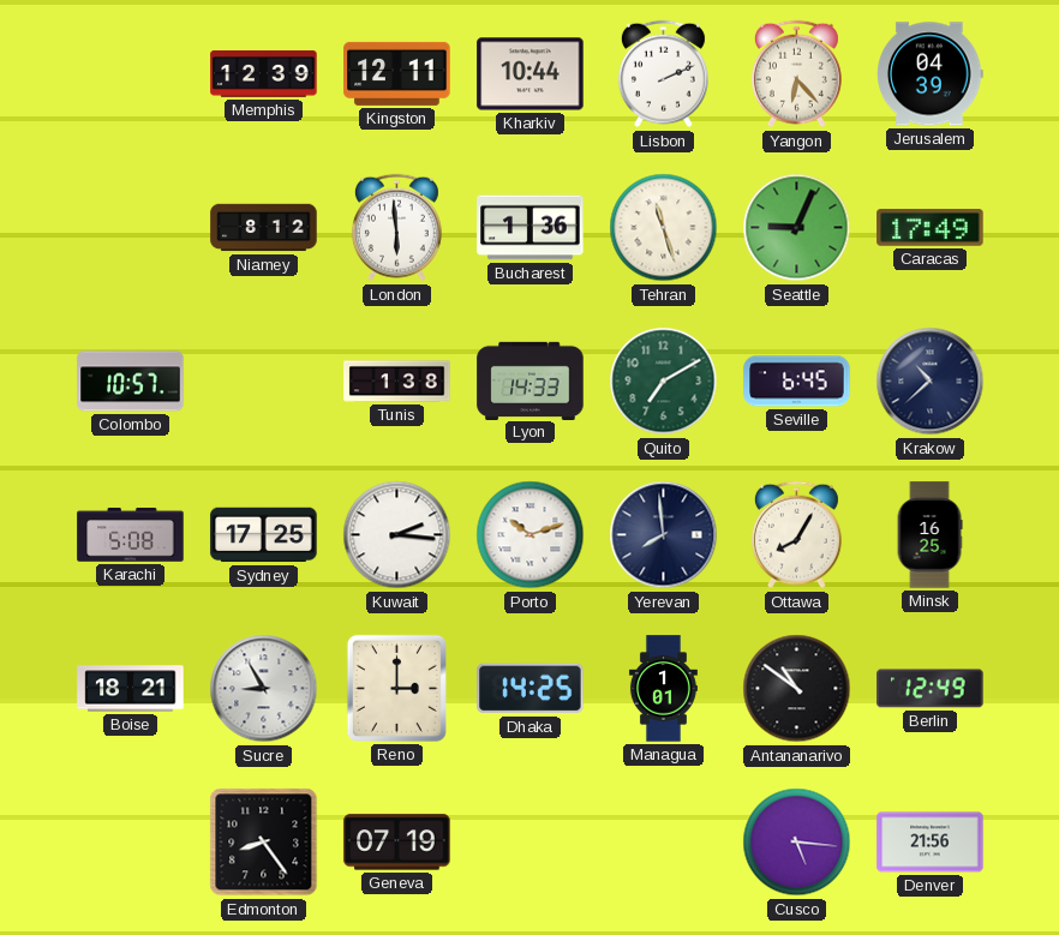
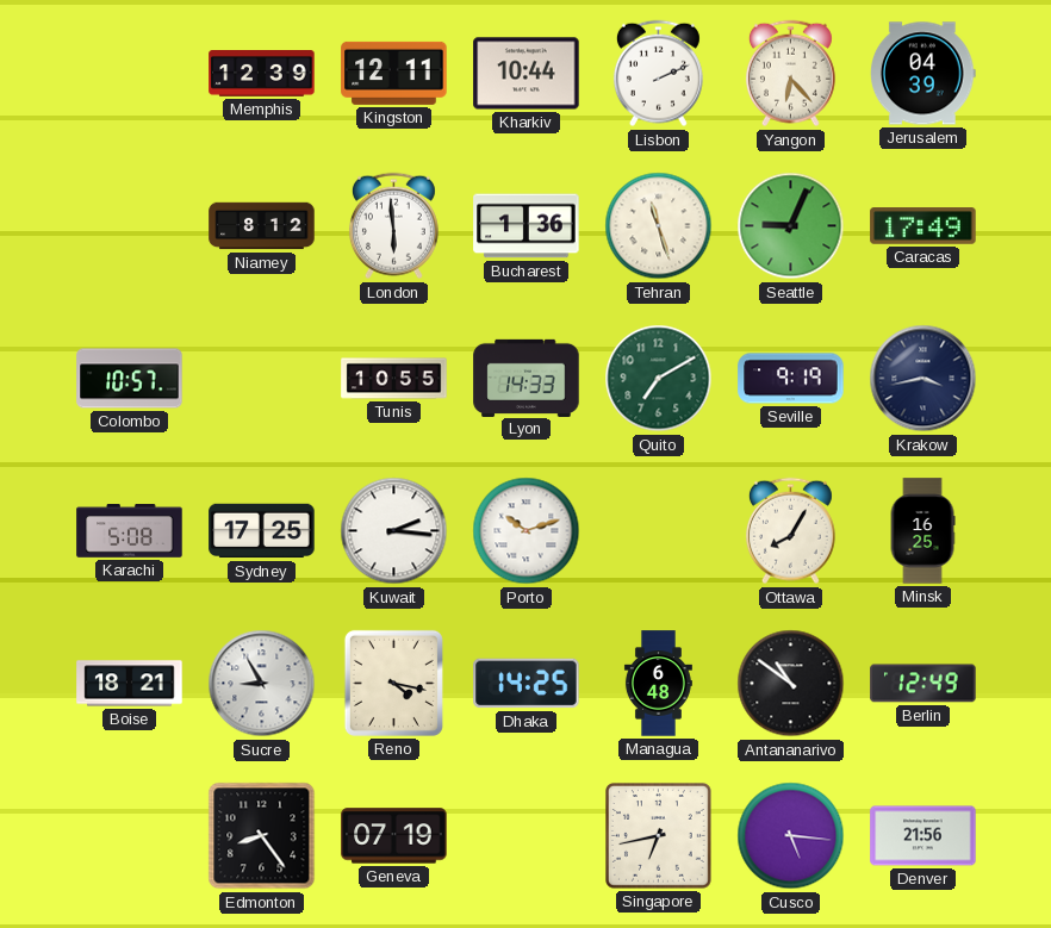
Tunis: 1:38 -> 10:55 (394, 379)
Seville: 6:45 -> 9:19 (791, 379)
Krakow: 10:38 -> 3:43 (923, 379)
Yerevan: 7:59 -> none (664, 535)
Reno: 3:00 -> 4:17 (393, 683)
Managua: 1:01 -> 6:48 (658, 684)
Singapore: none -> 6:43 (659, 836)
